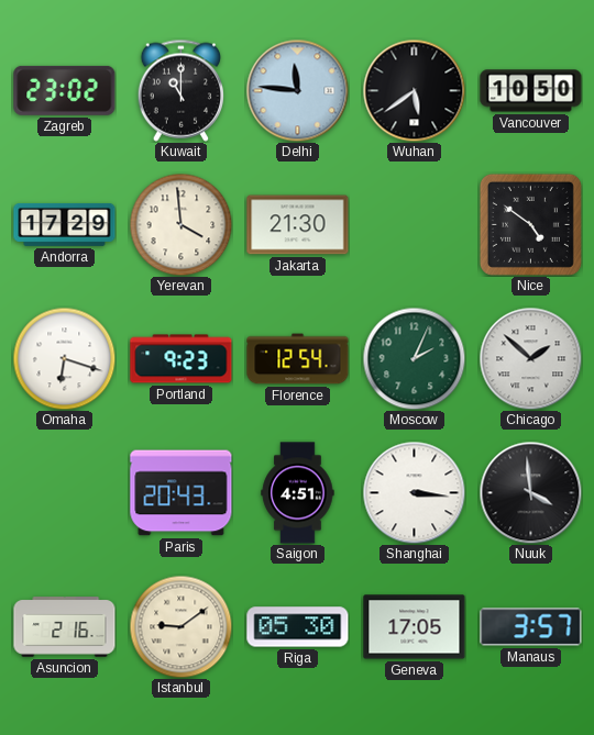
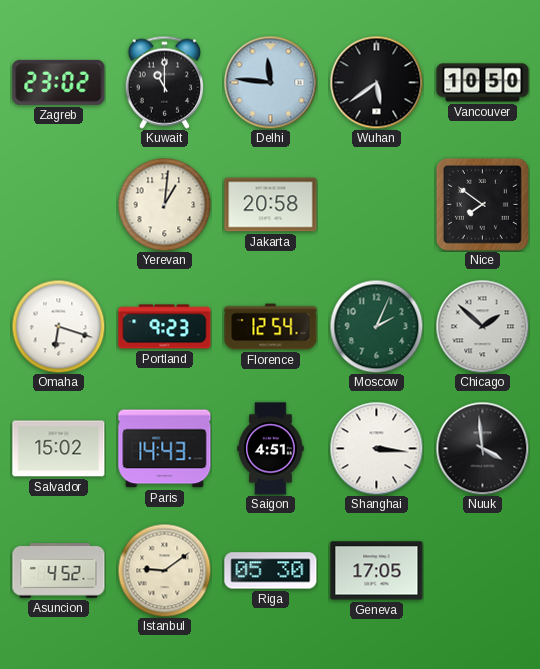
Andorra: 17:29 -> none (65, 224)
Yerevan: 3:59 -> 1:01 (164, 204)
Jakarta: 21:30 -> 20:58 (271, 205)
Nice: 4:51 -> 7:51 (482, 204)
Salvador: none -> 15:02 (59, 449)
Paris: 20:43 -> 14:43 (165, 449)
Asuncion: 2:16 -> 4:52 (59, 571)
Manaus: 3:57 -> none (531, 627)
